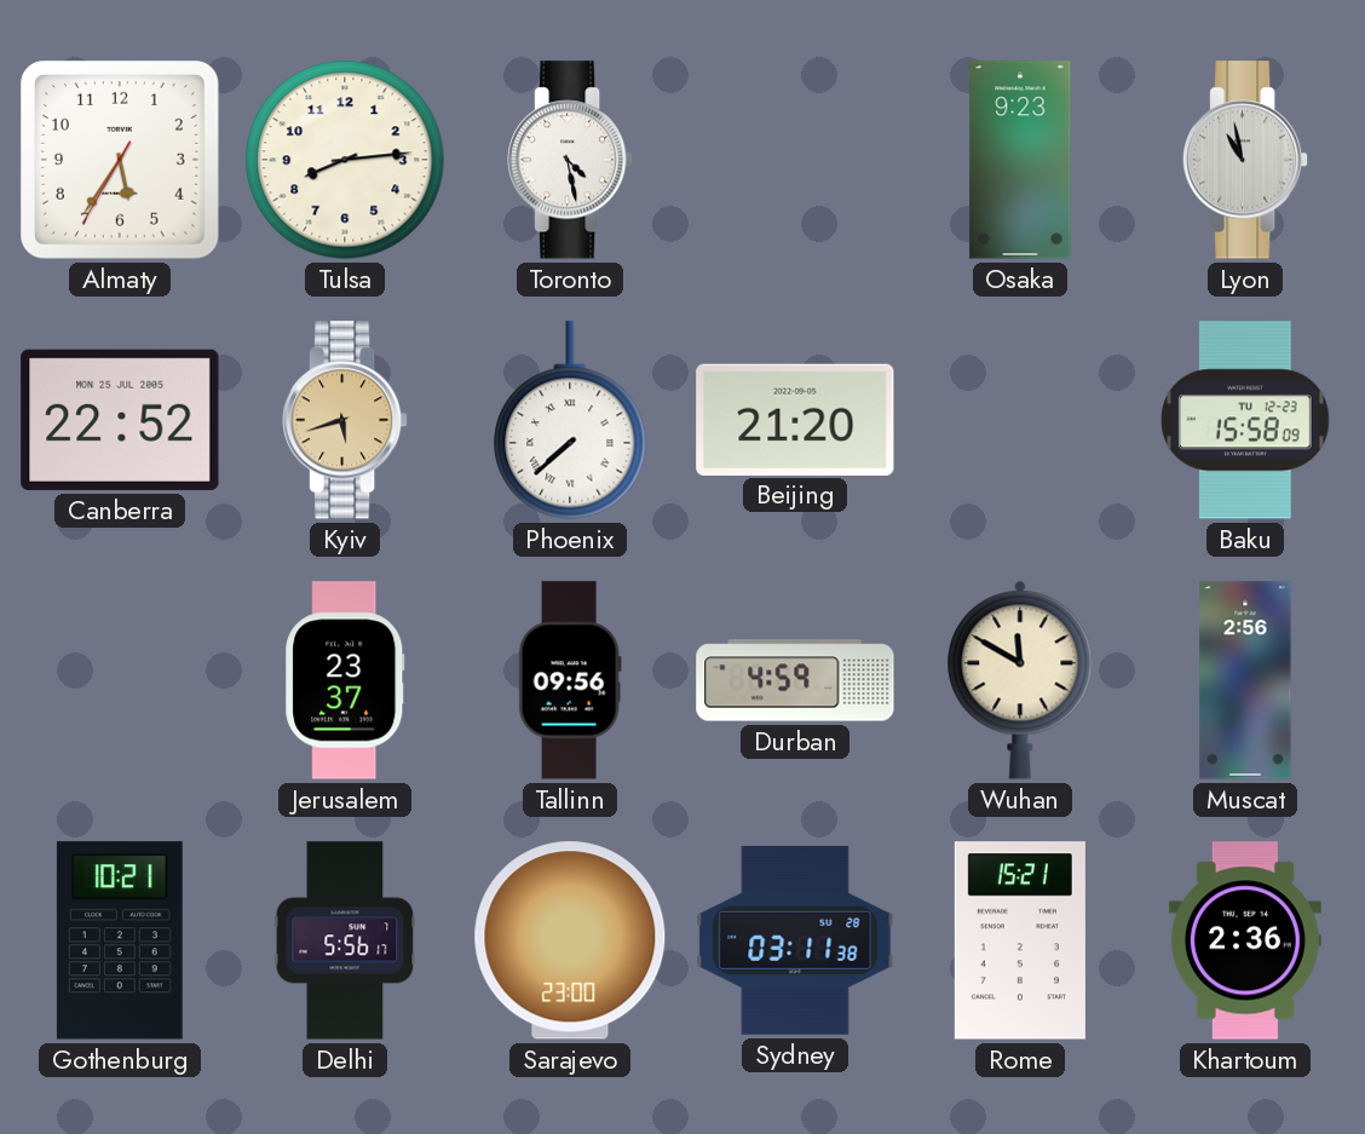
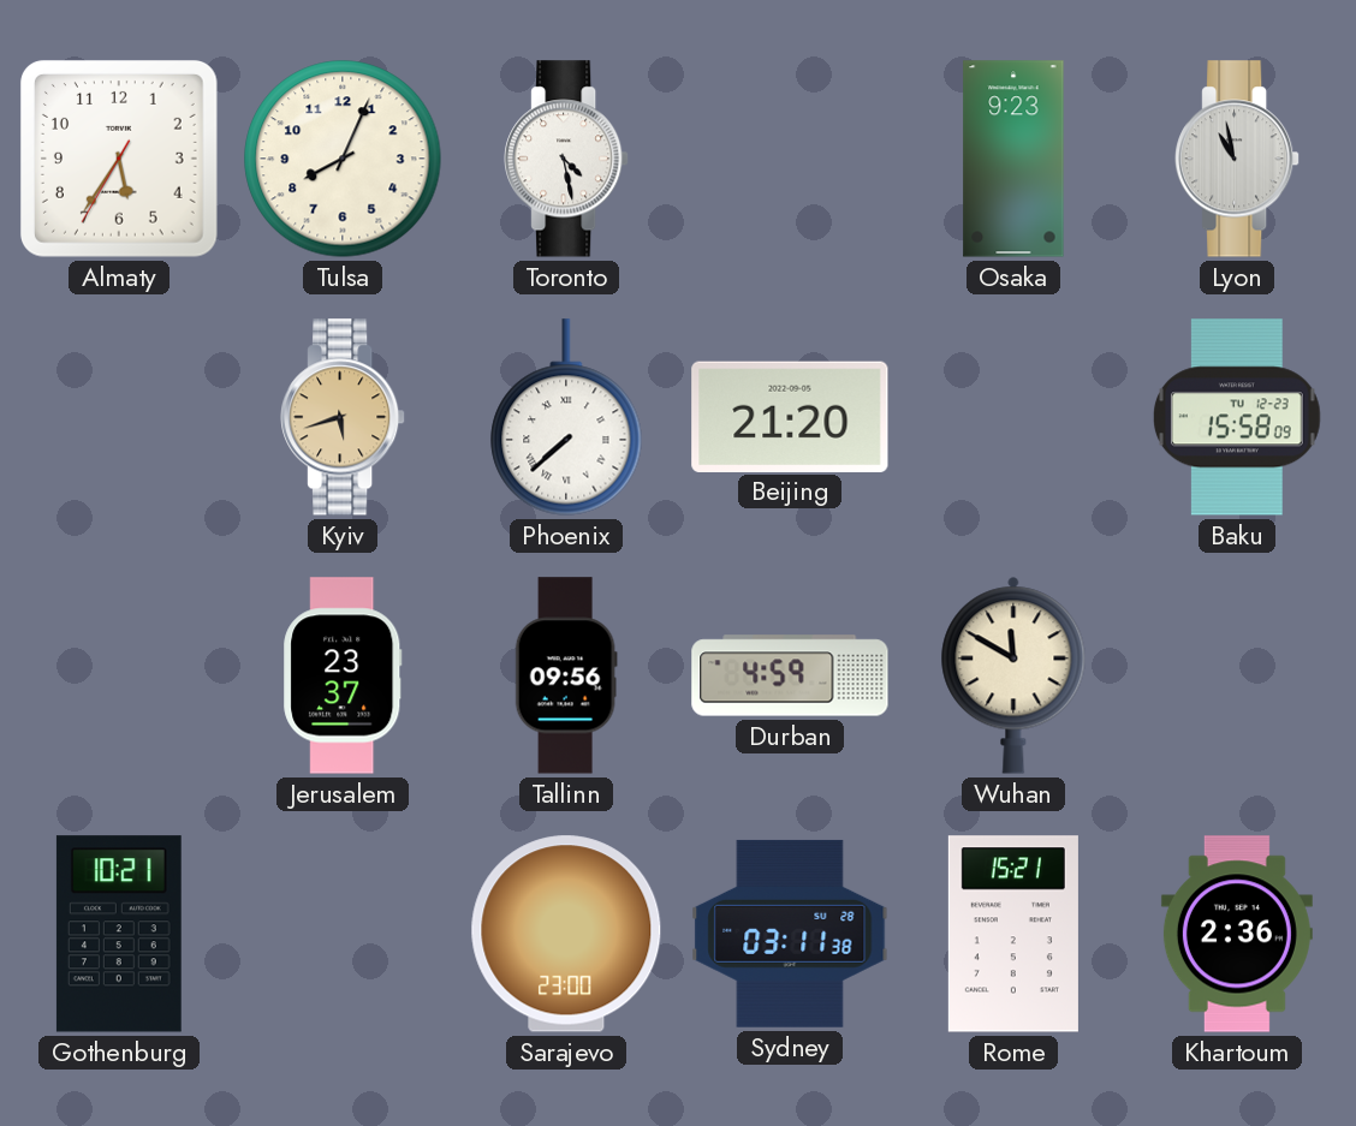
Tulsa: 8:14 -> 8:04 (343, 159)
Canberra: 22:52 -> none (120, 420)
Muscat: 2:56 -> none (1245, 680)
Delhi: 5:56 -> none (345, 940)
